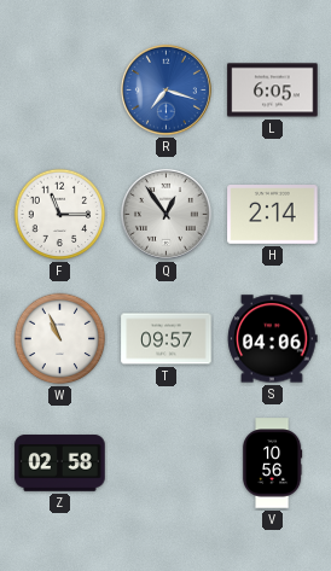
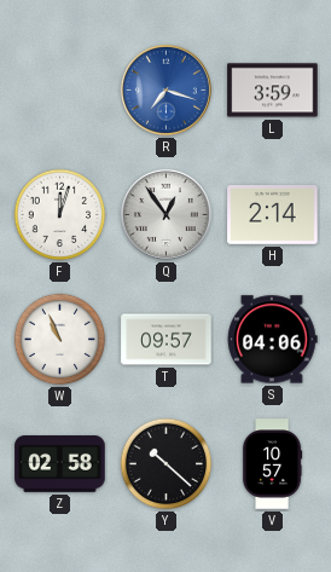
L: 6:05 -> 3:59 (273, 91)
F: 11:15 -> 12:03 (60, 215)
Y: none -> 10:22 (167, 464)
V: 10:56 -> 10:57 (272, 464)
